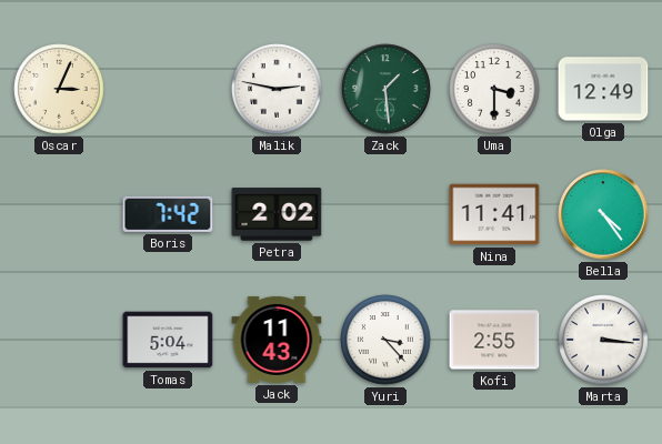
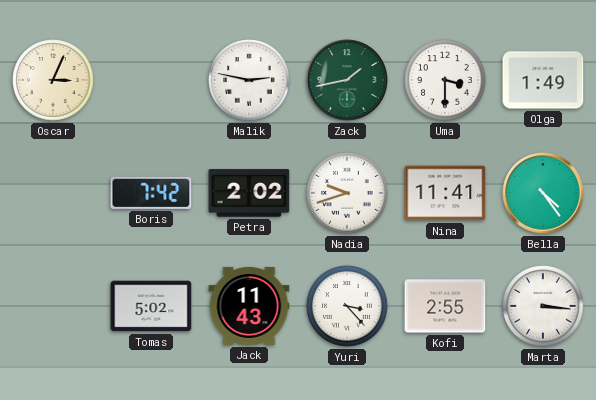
Zack: 1:29 -> 1:43 (347, 80)
Olga: 12:49 -> 1:49 (543, 80)
Nadia: none -> 9:42 (347, 193)
Tomas: 5:04 -> 5:02 (151, 306)
